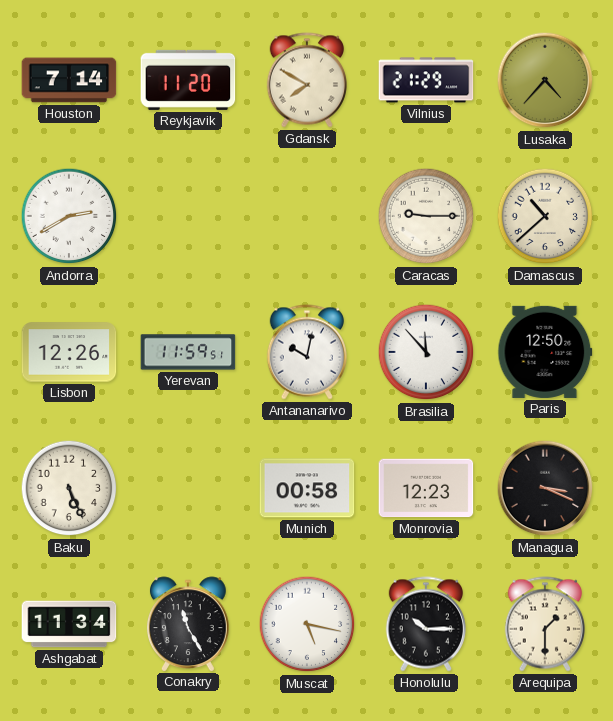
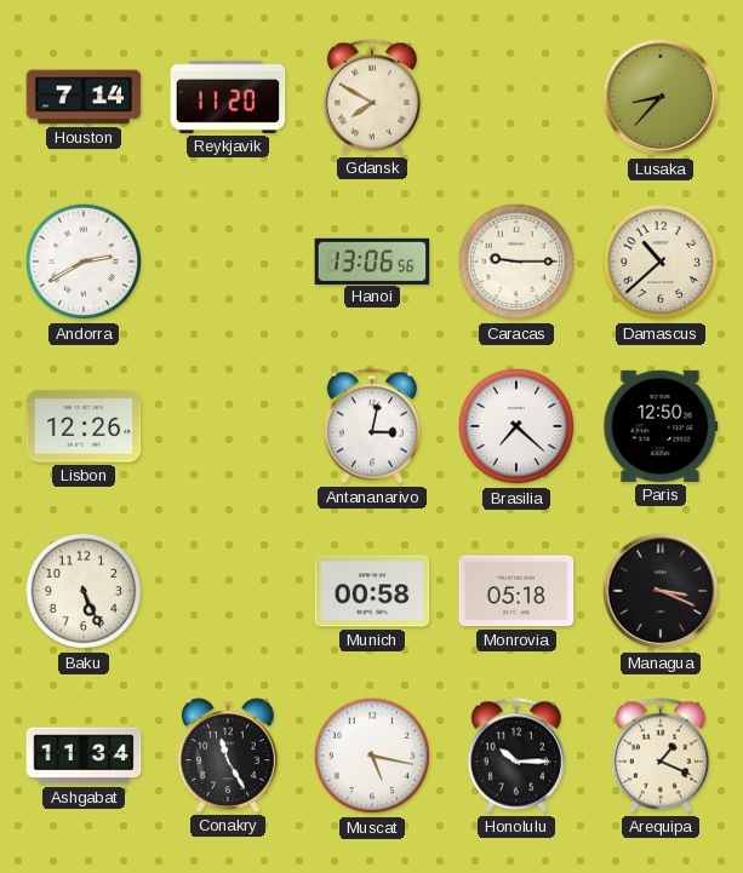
Vilnius: 21:29 -> none (426, 80)
Lusaka: 4:37 -> 8:37 (661, 97)
Hanoi: none -> 13:06 (372, 260)
Yerevan: 11:59 -> none (188, 352)
Antananarivo: 10:02 -> 3:02 (371, 426)
Brasilia: 11:53 -> 7:22 (516, 426)
Monrovia: 12:23 -> 05:18 (516, 591)
Arequipa: 1:30 -> 1:19 (659, 756)
